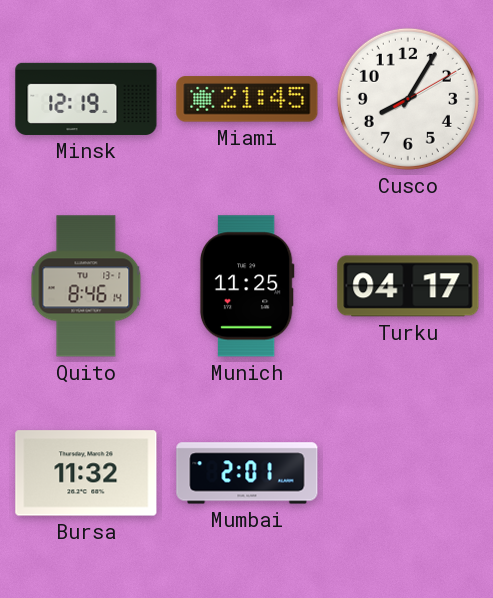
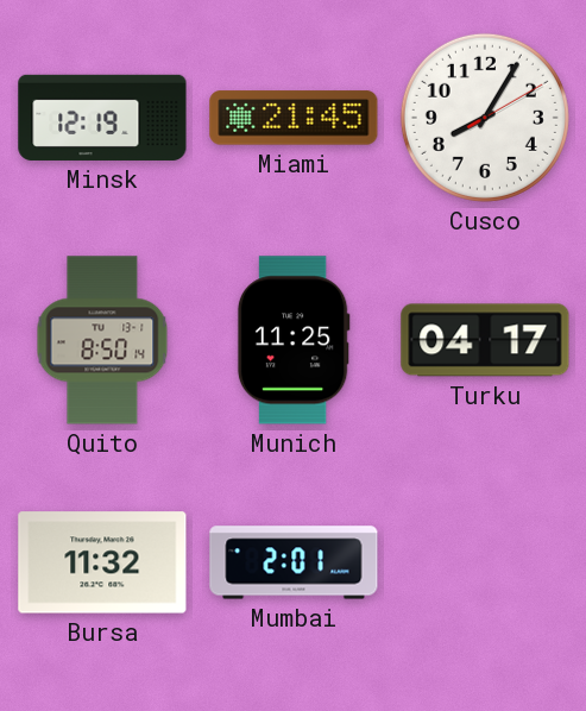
Quito: 8:46 -> 8:50 (102, 340)
